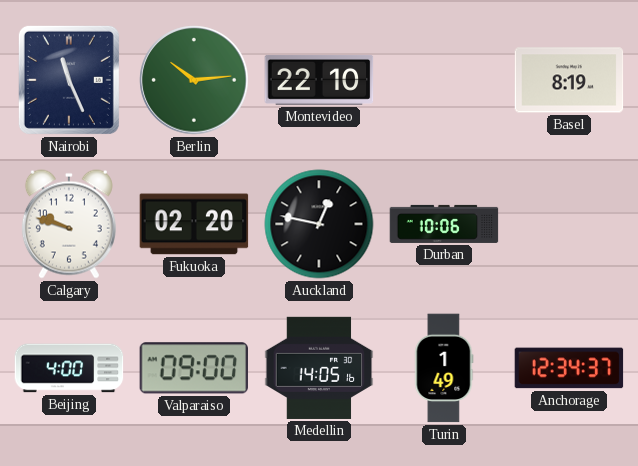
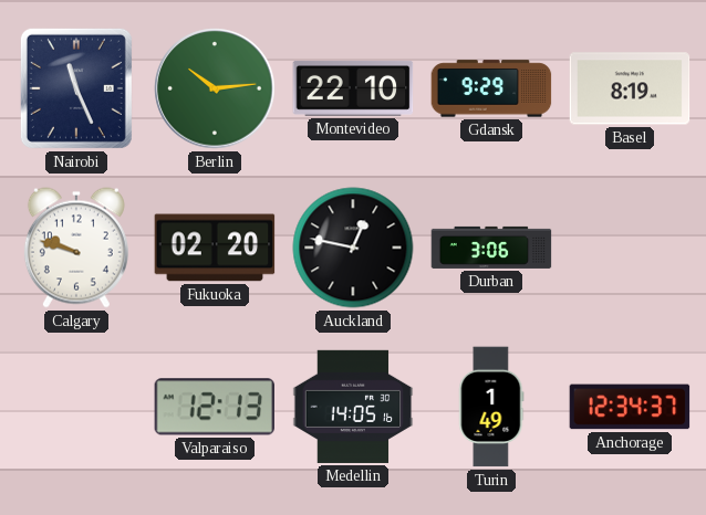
Gdansk: none -> 9:29 (491, 88)
Durban: 10:06 -> 3:06 (491, 248)
Beijing: 4:00 -> none (69, 368)
Valparaiso: 09:00 -> 12:13 (215, 407)
